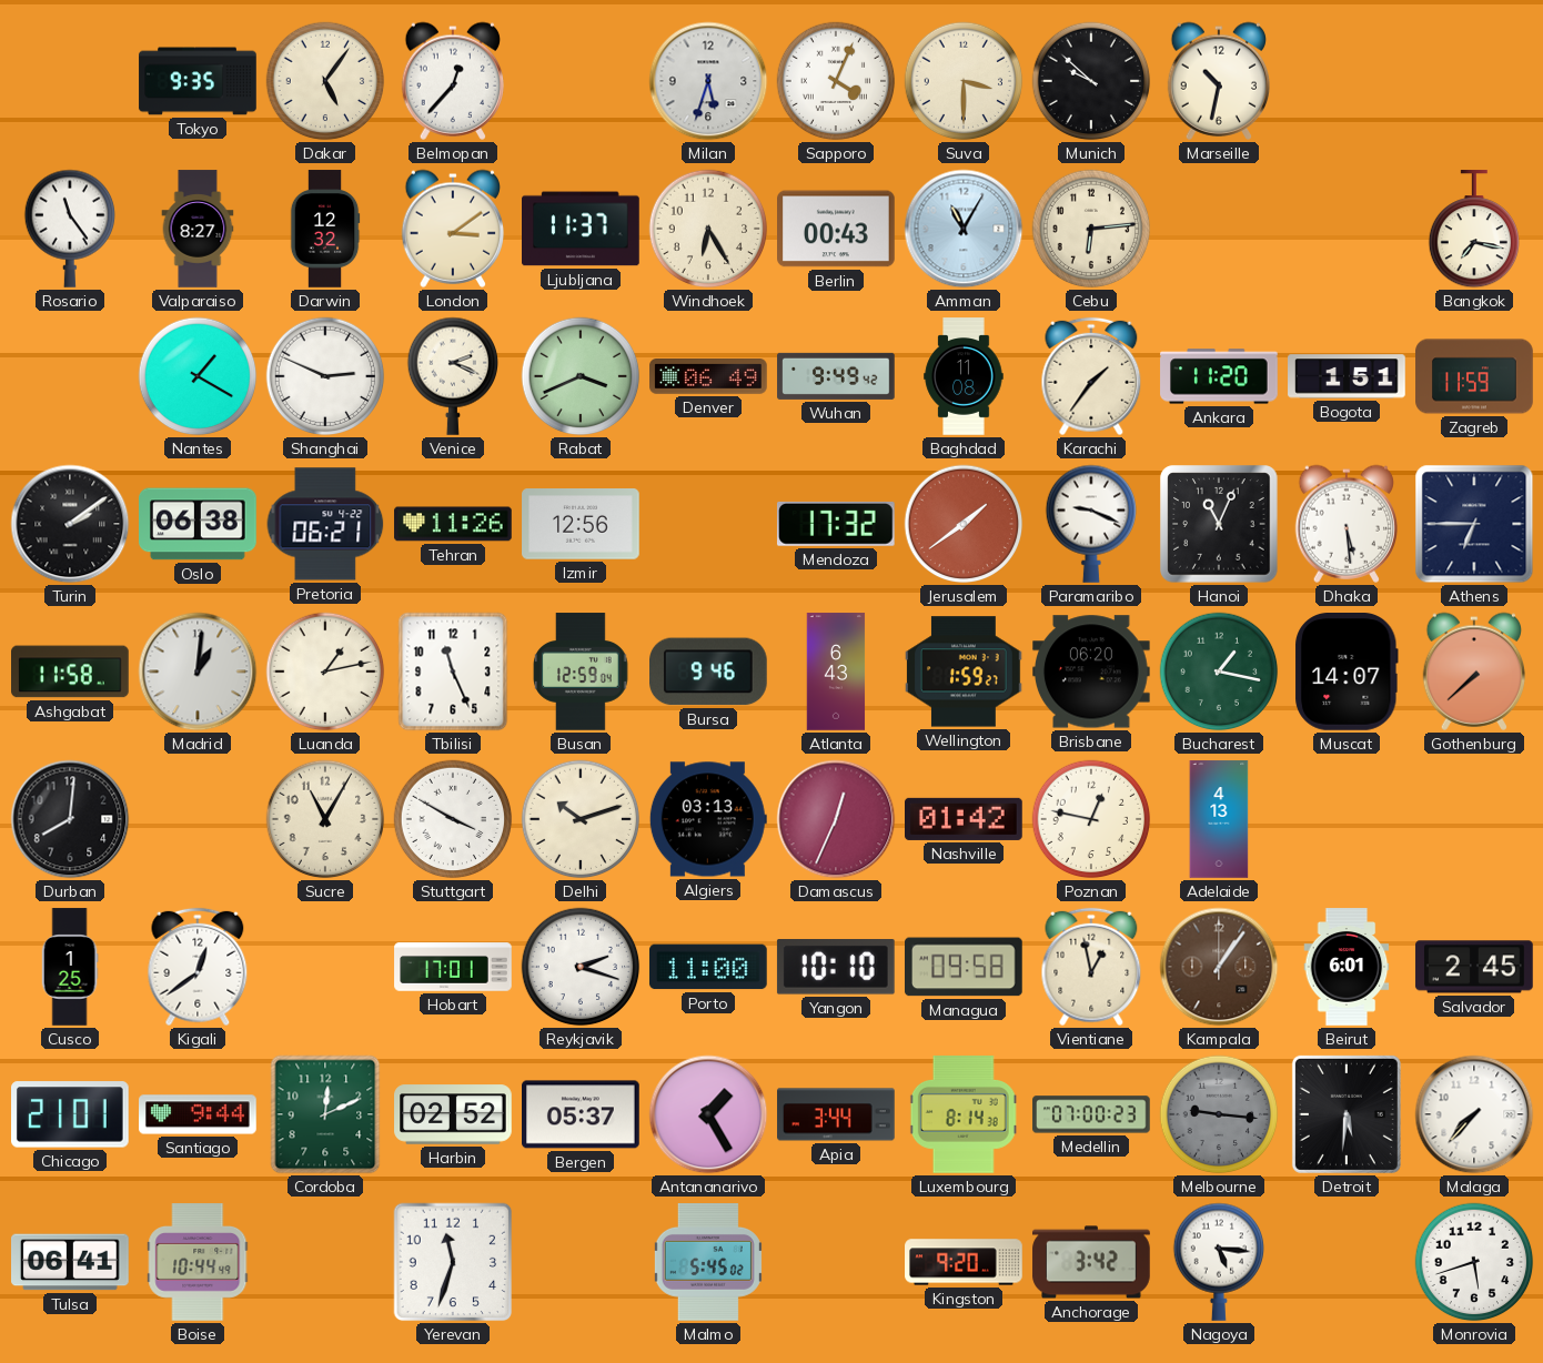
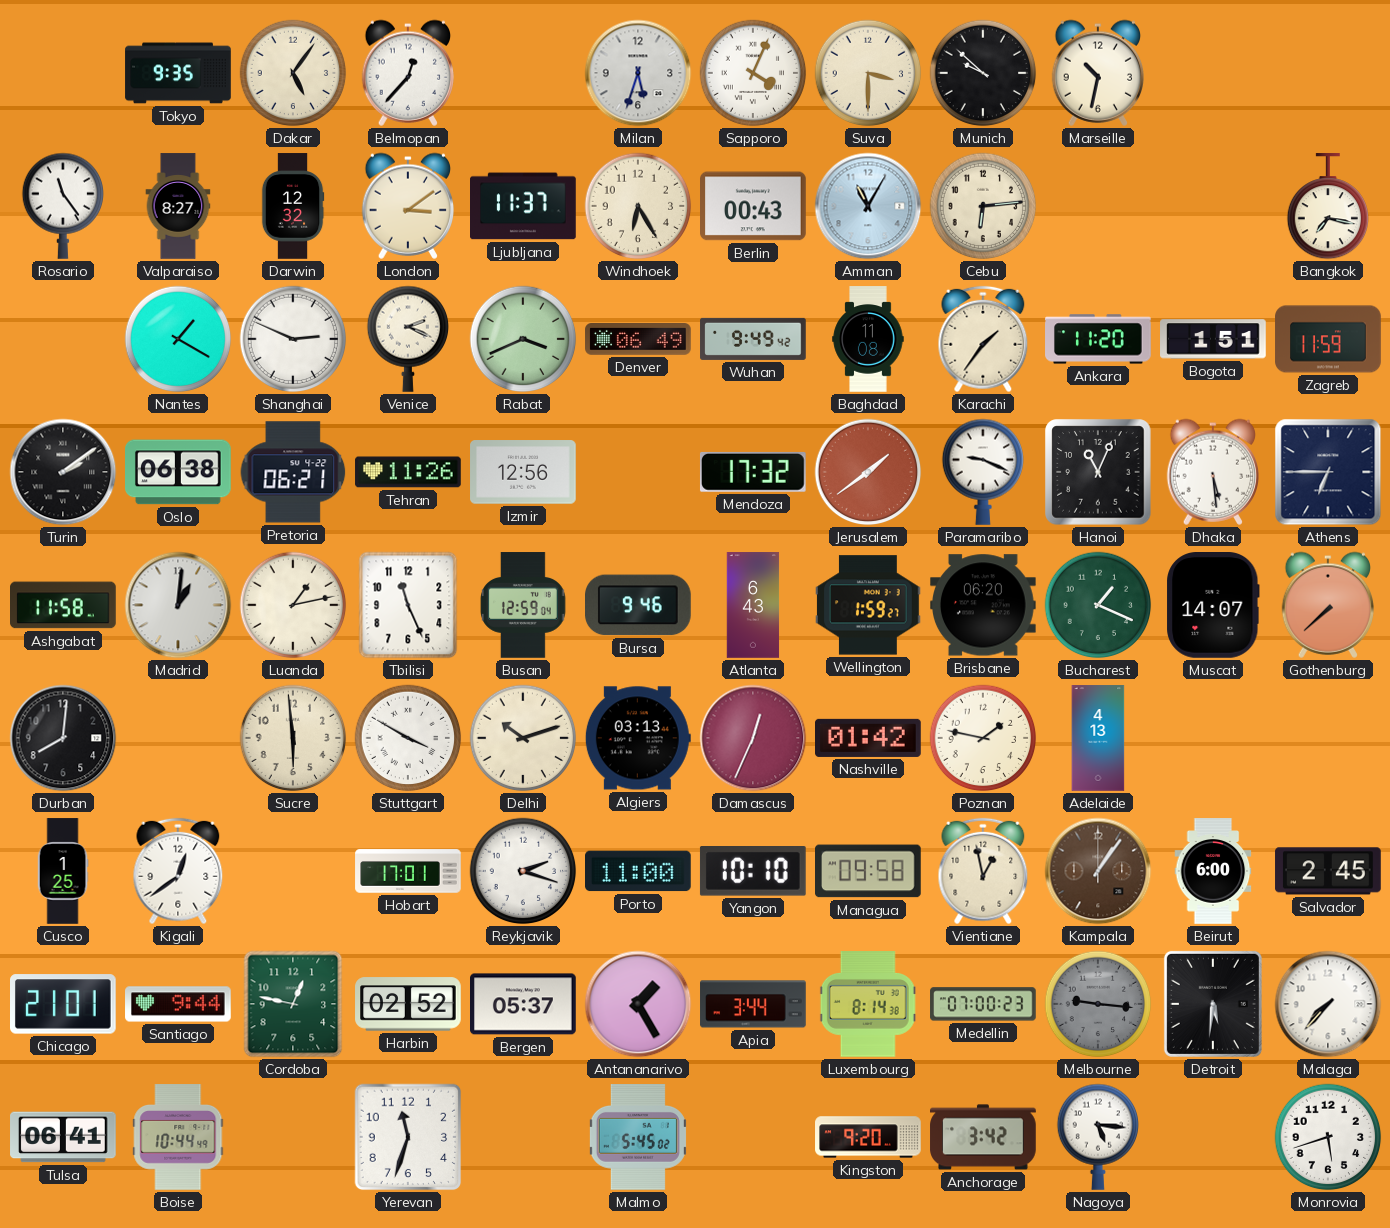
Bucharest: 1:17 -> 1:19 (1098, 605)
Sucre: 11:05 -> 5:59 (293, 738)
Poznan: 12:47 -> 1:47 (983, 738)
Beirut: 6:01 -> 6:00 (1213, 871)
Cordoba: 12:11 -> 12:47 (293, 1004)
